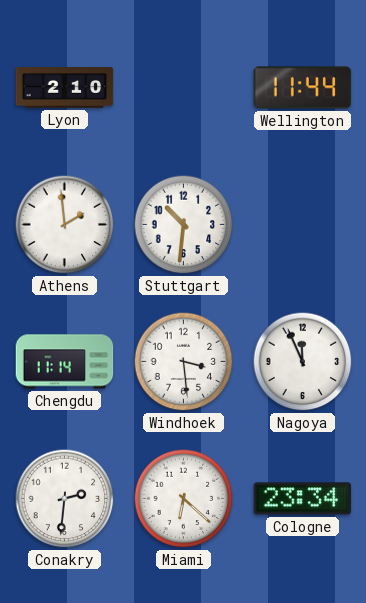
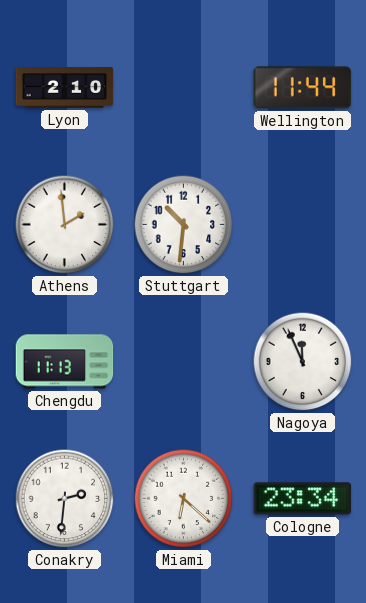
Chengdu: 11:14 -> 11:13 (65, 362)
Windhoek: 3:29 -> none (184, 362)
